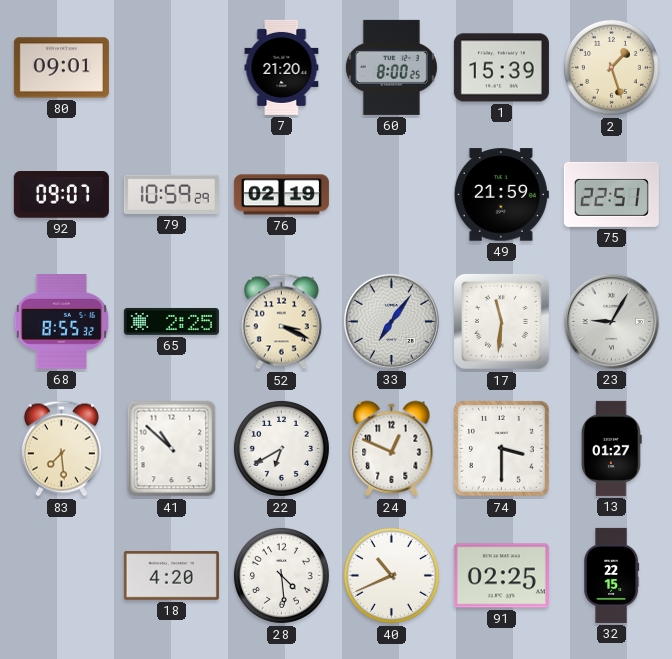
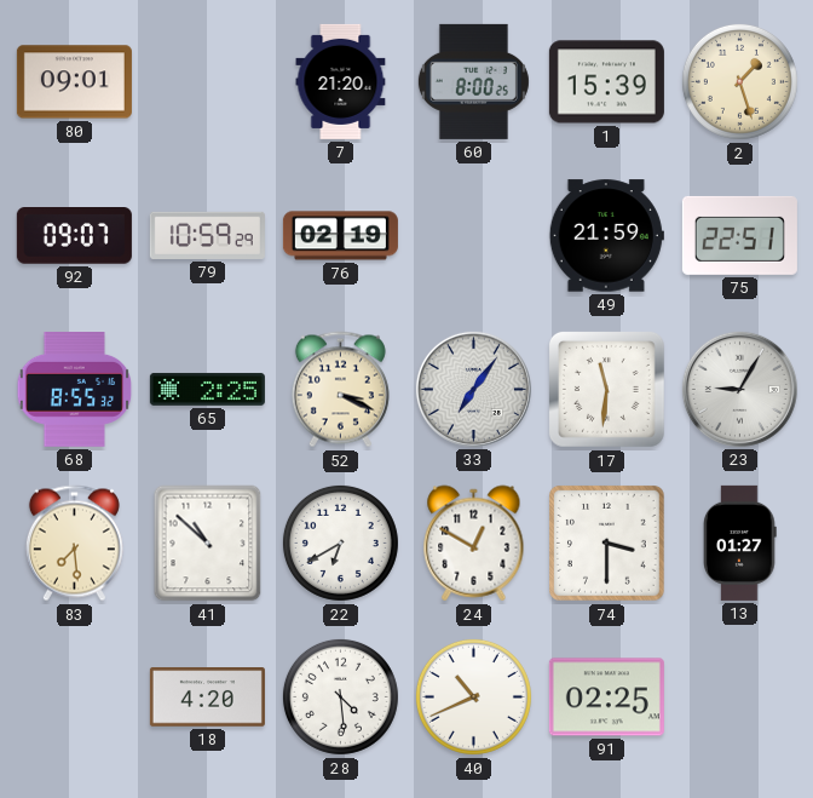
24: 12:49 -> 12:50 (474, 544)
32: 22:15 -> none (612, 575)
